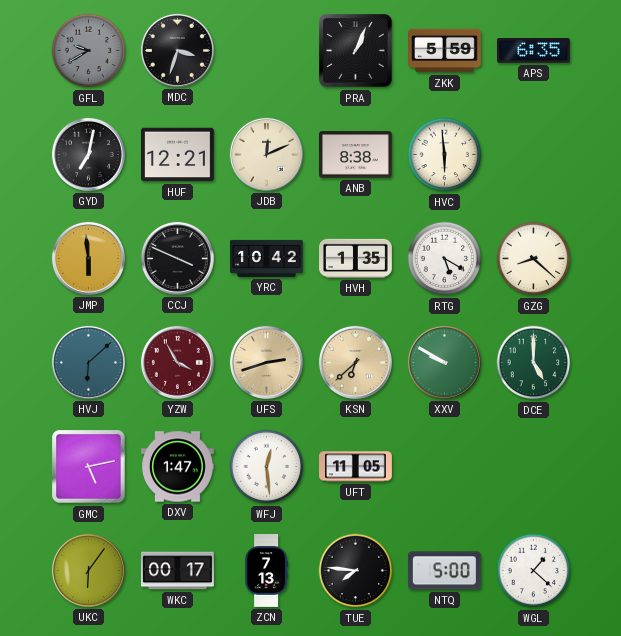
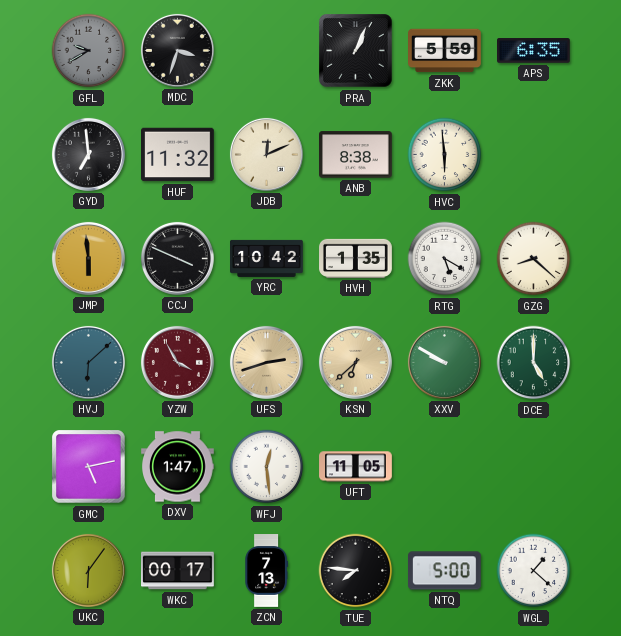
GYD: 7:02 -> 6:59 (88, 154)
HUF: 12:21 -> 11:32 (178, 155)
